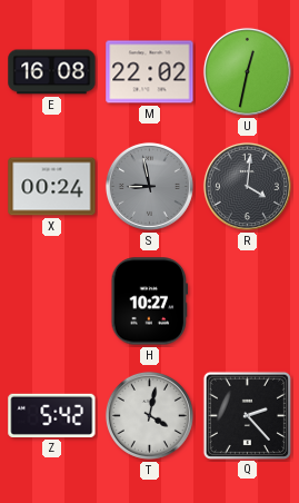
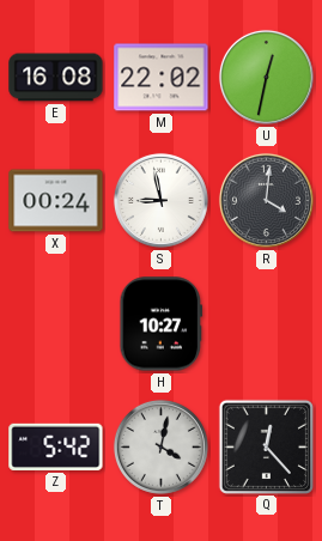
S dial: grey -> white (160, 200)
Q: 2:23 -> 12:23 (266, 446)
